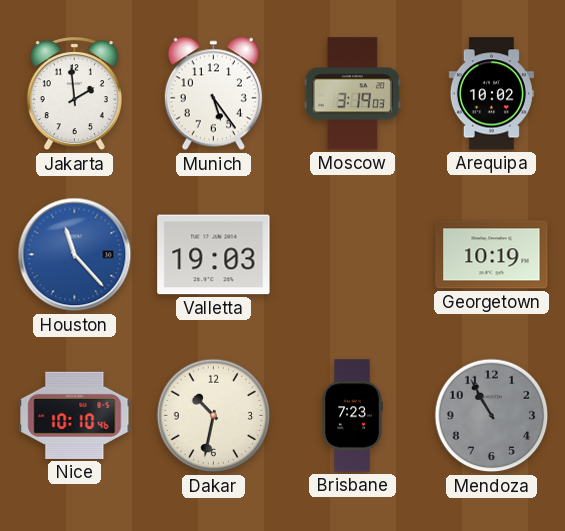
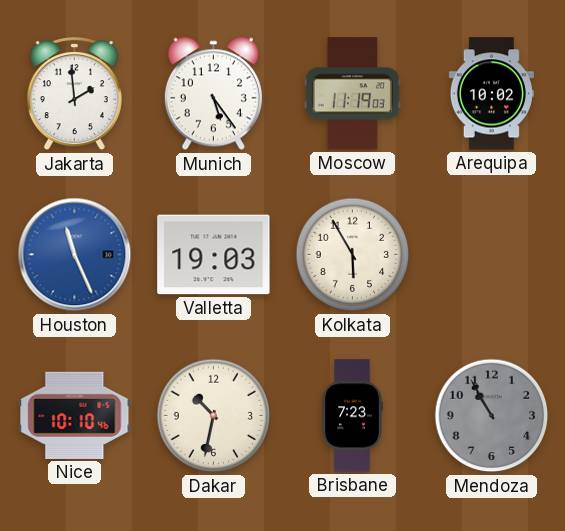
Moscow: 3:19 -> 11:19 (352, 94)
Houston: 11:23 -> 11:26 (75, 255)
Kolkata: none -> 5:55 (353, 255)
Georgetown: 10:19 -> none (492, 255)
